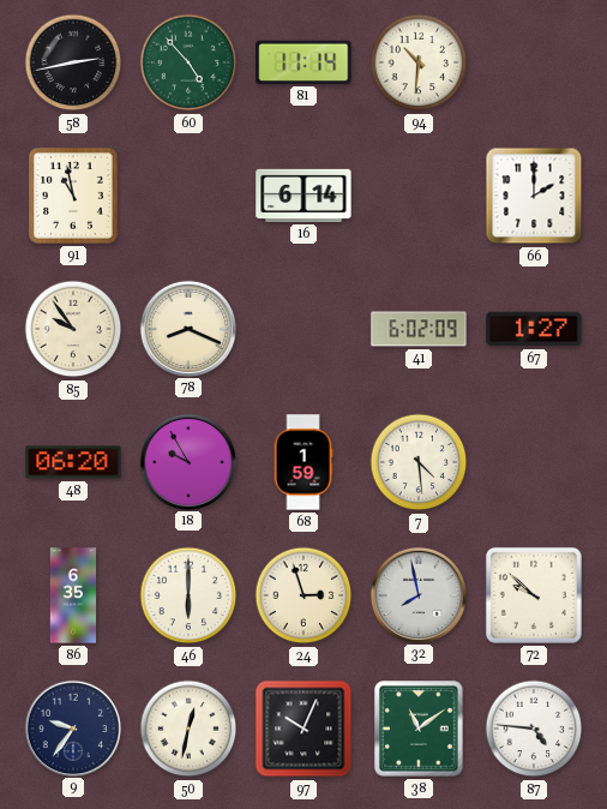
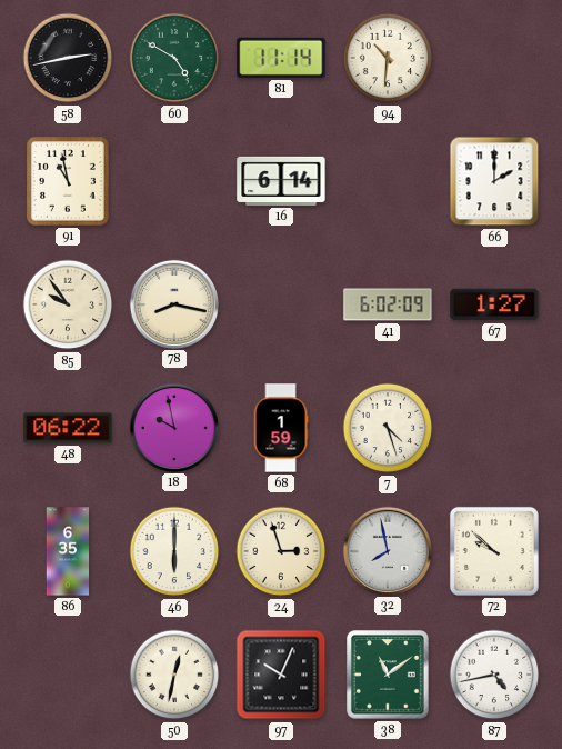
60: 4:53 -> 4:50 (174, 58)
78: 8:19 -> 8:17 (173, 303)
48: 06:20 -> 06:22 (68, 428)
18: 9:55 -> 9:58 (173, 427)
7: 4:29 -> 4:27 (388, 428)
9: 9:36 -> none (72, 727)
87: 4:46 -> 4:43 (494, 675)
